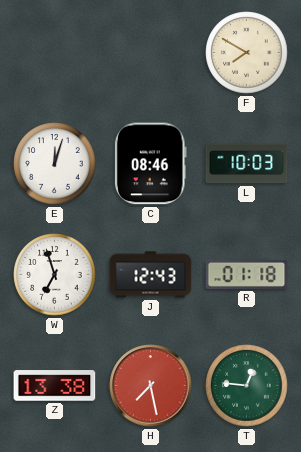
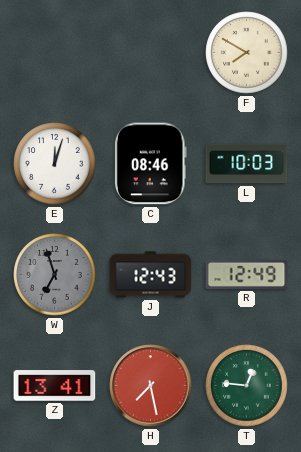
W dial: white -> grey (55, 275)
R: 01:18 -> 12:49 (247, 274)
Z: 13:38 -> 13:41 (55, 386)
